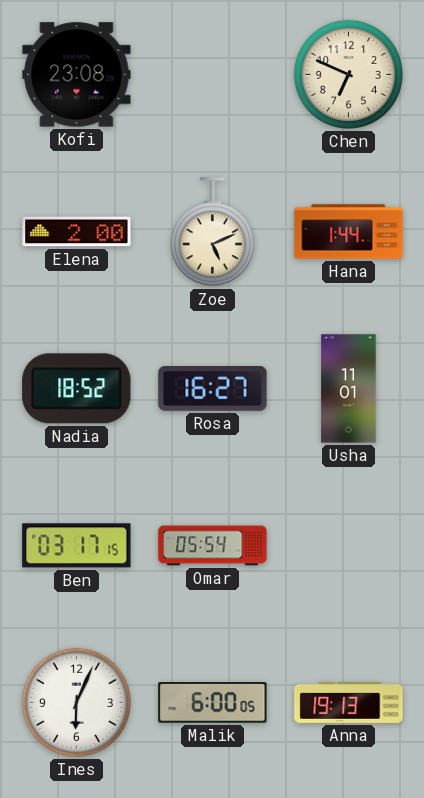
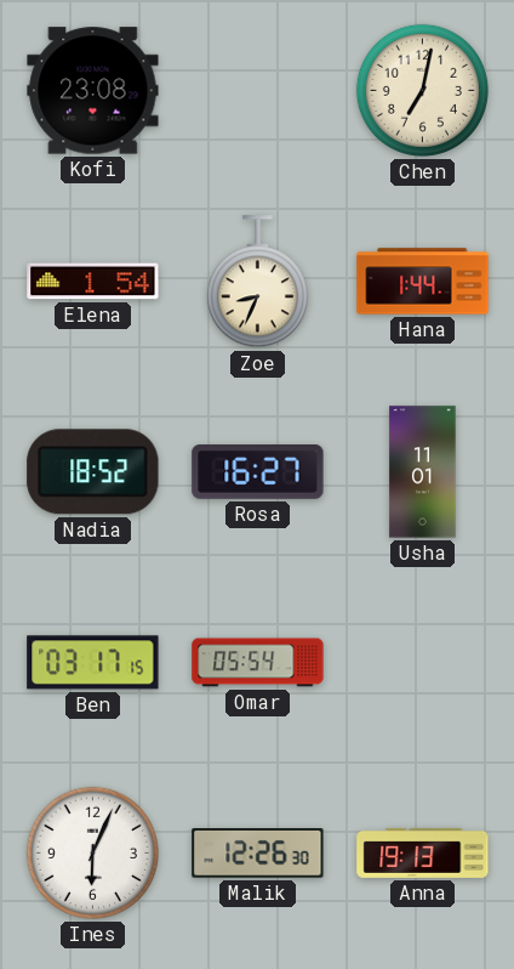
Chen: 6:49 -> 7:02 (422, 90)
Elena: 2:00 -> 1:54 (93, 282)
Zoe: 5:11 -> 8:34 (257, 282)
Malik: 6:00 -> 12:26 (258, 854)
